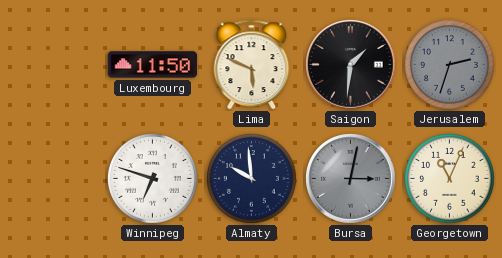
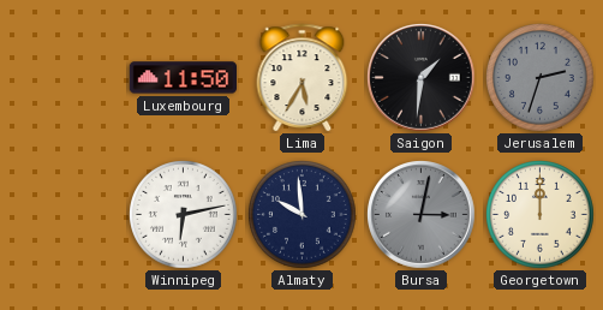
Lima: 5:49 -> 5:35 (303, 77)
Winnipeg: 6:48 -> 6:13 (184, 215)
Georgetown: 11:04 -> 12:00 (541, 215)
